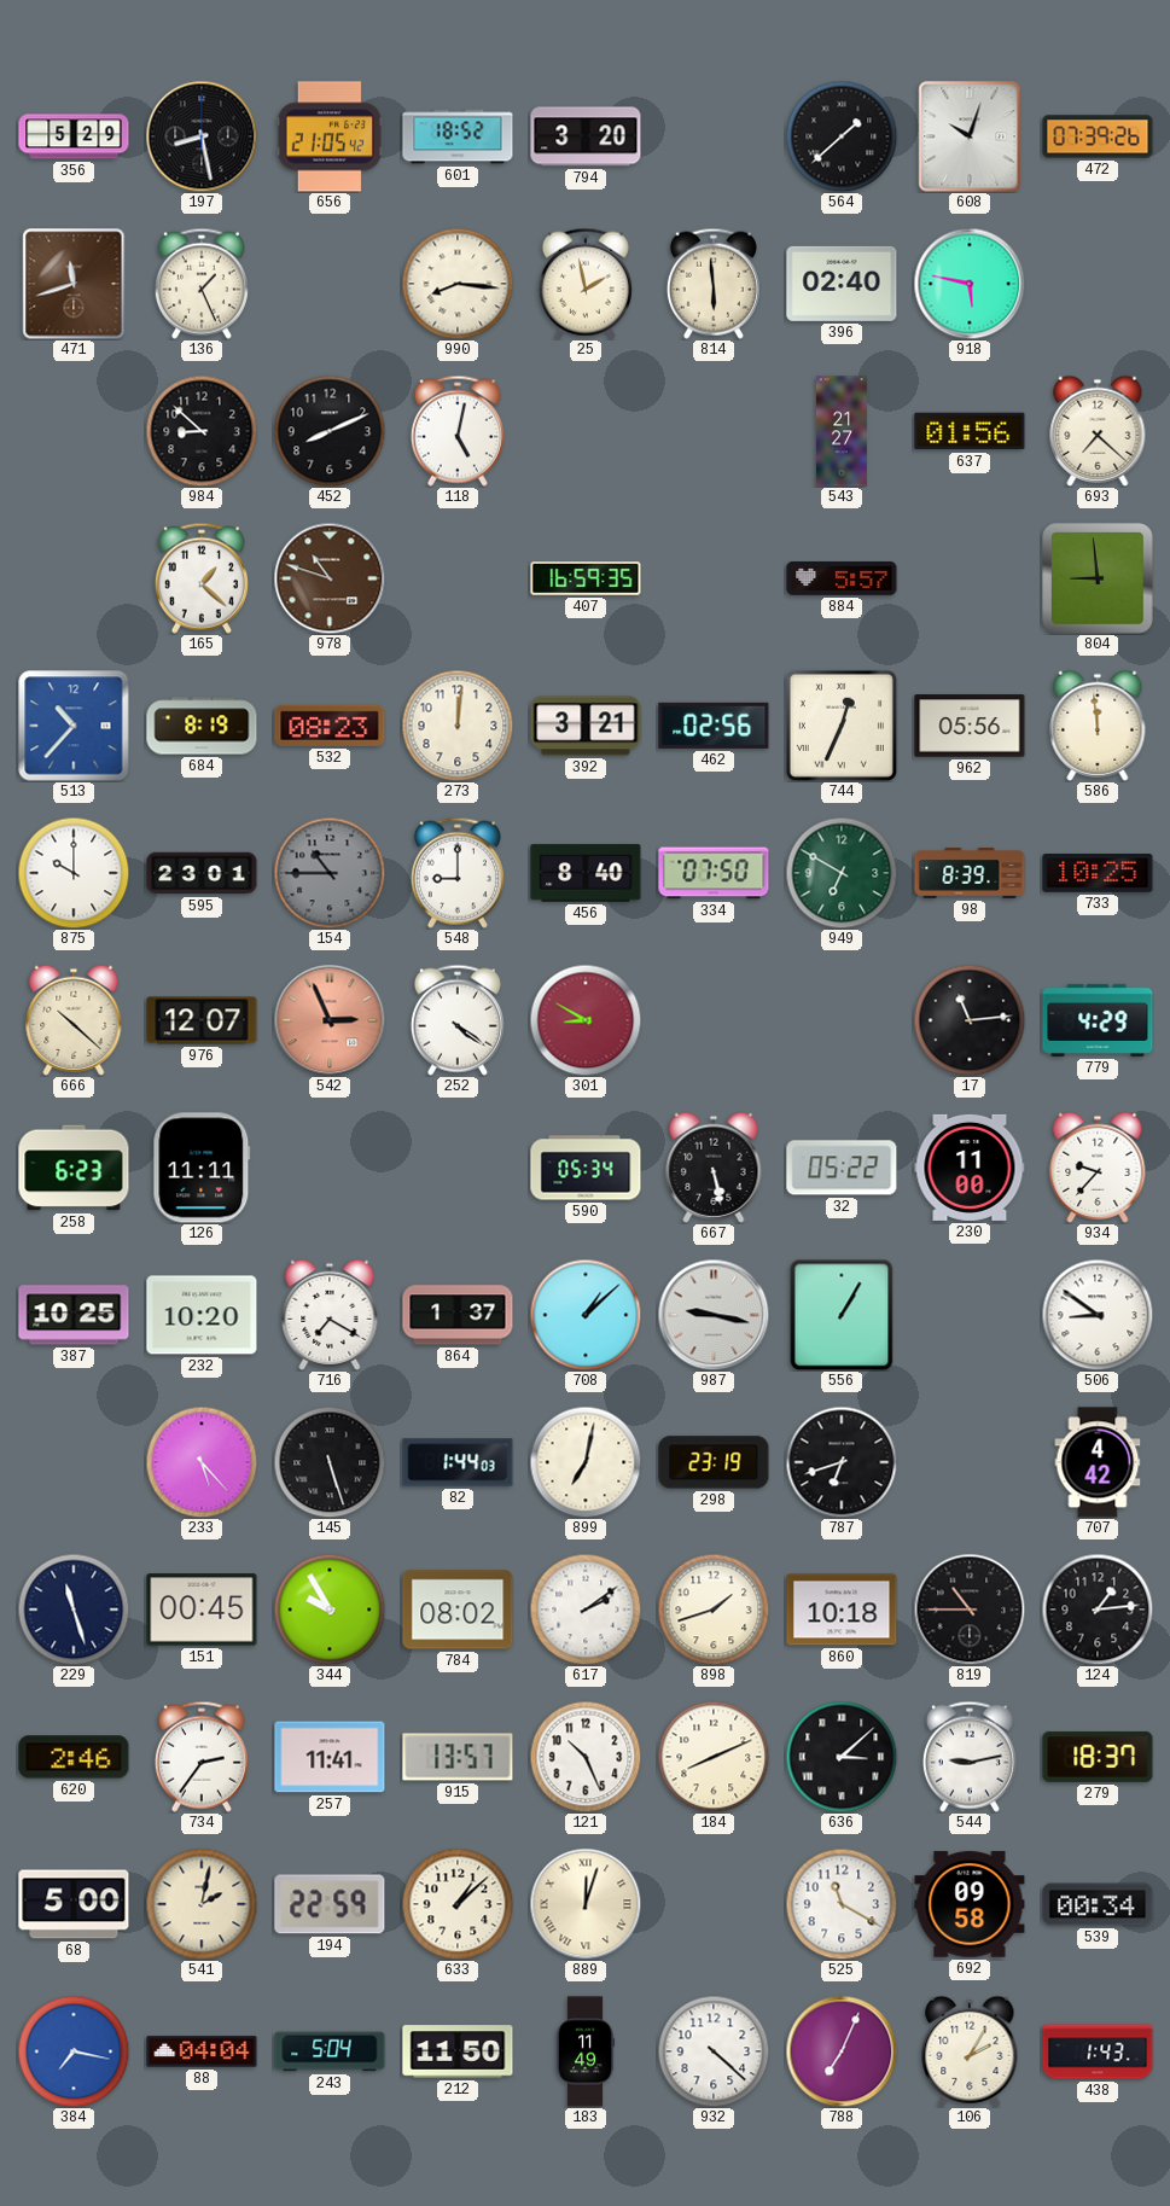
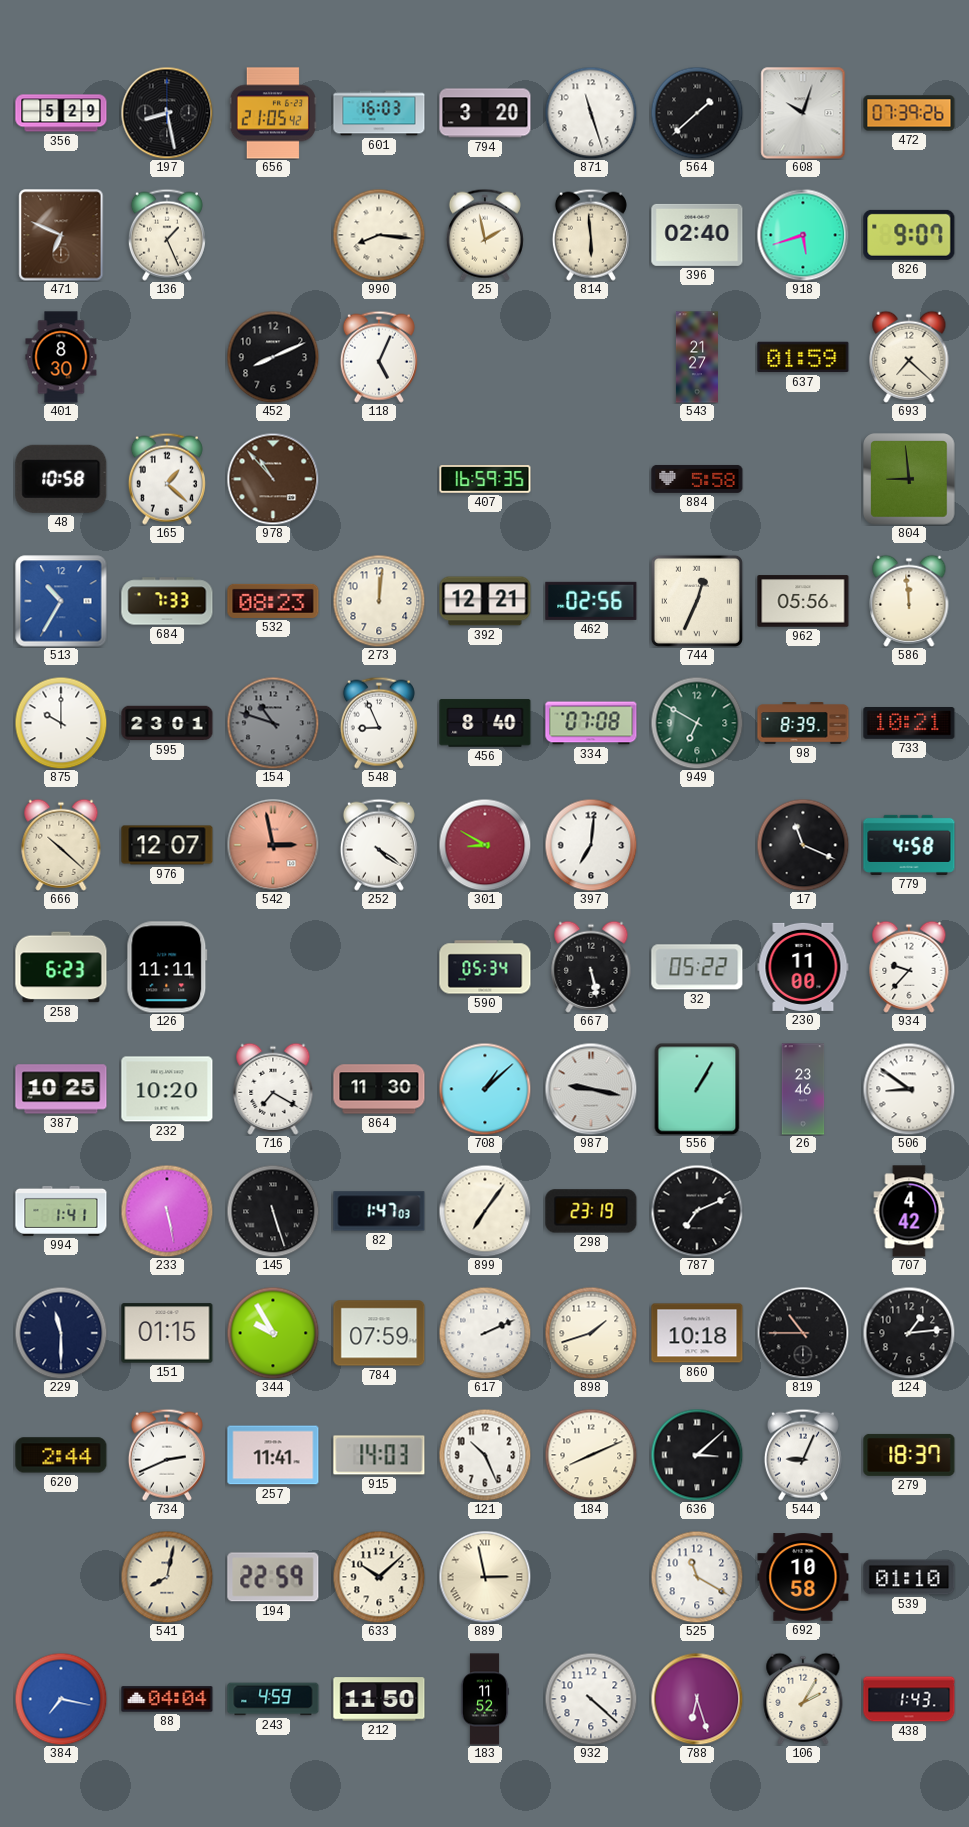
601: 18:52 -> 16:03 (379, 113)
871: none -> 11:27 (591, 113)
471: 11:42 -> 6:49 (61, 235)
918: 5:47 -> 5:42 (803, 235)
826: none -> 9:07 (909, 235)
401: none -> 8:30 (61, 357)
984: 8:52 -> none (202, 431)
118: 5:02 -> 5:04 (379, 357)
637: 01:56 -> 01:59 (803, 357)
48: none -> 10:58 (61, 479)
978: 10:48 -> 10:53 (273, 479)
884: 5:57 -> 5:58 (697, 479)
513: 10:37 -> 10:35 (61, 601)
684: 8:19 -> 7:33 (167, 601)
392: 3:21 -> 12:21 (485, 601)
154: 10:45 -> 10:48 (273, 723)
548: 9:00 -> 8:56 (379, 723)
334: 07:50 -> 07:08 (591, 723)
733: 10:25 -> 10:21 (909, 724)
542: 2:56 -> 2:58 (273, 845)
397: none -> 7:01 (591, 845)
17: 11:14 -> 11:19 (803, 845)
779: 4:29 -> 4:58 (909, 845)
864: 1:37 -> 11:30 (379, 1089)
26: none -> 23:46 (803, 1089)
994: none -> 1:41 (61, 1211)
233: 5:23 -> 5:28 (167, 1211)
82: 1:44 -> 1:47 (379, 1211)
899: 7:02 -> 7:06 (485, 1211)
787: 6:42 -> 7:11 (697, 1211)
229: 11:27 -> 11:30 (61, 1333)
151: 00:45 -> 01:15 (167, 1333)
784: 08:02 -> 07:59 (379, 1333)
617: 2:09 -> 2:11 (485, 1333)
620: 2:46 -> 2:44 (61, 1455)
734: 2:36 -> 2:41 (167, 1455)
915: 13:57 -> 14:03 (379, 1455)
544: 9:13 -> 9:04 (803, 1455)
68: 5:00 -> none (74, 1904)
541: 2:02 -> 8:02 (167, 1577)
633: 1:08 -> 10:08 (379, 1577)
889: 12:03 -> 2:58 (485, 1577)
692: 09:58 -> 10:58 (803, 1577)
539: 00:34 -> 01:10 (909, 1577)
243: 5:04 -> 4:59 (273, 1699)
183: 11:49 -> 11:52 (485, 1699)
788: 7:04 -> 6:27 (697, 1699)
